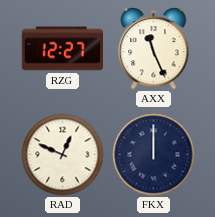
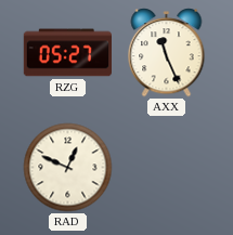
RZG: 12:27 -> 05:27 (67, 53)
FKX: 12:00 -> none (154, 155)
